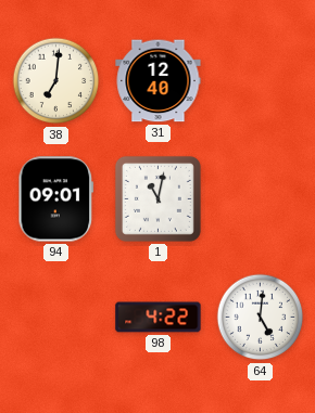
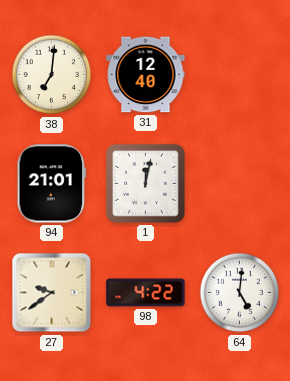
94: 09:01 -> 21:01 (52, 184)
1: 11:02 -> 12:02 (145, 183)
27: none -> 9:39 (52, 293)
